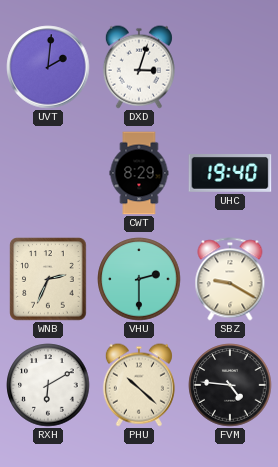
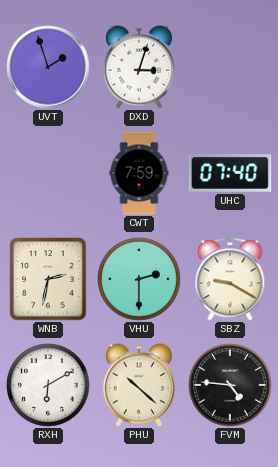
UVT: 2:01 -> 1:57 (48, 67)
CWT: 8:29 -> 7:59 (139, 173)
UHC: 19:40 -> 07:40 (230, 174)
WNB: 2:34 -> 2:32 (48, 279)
